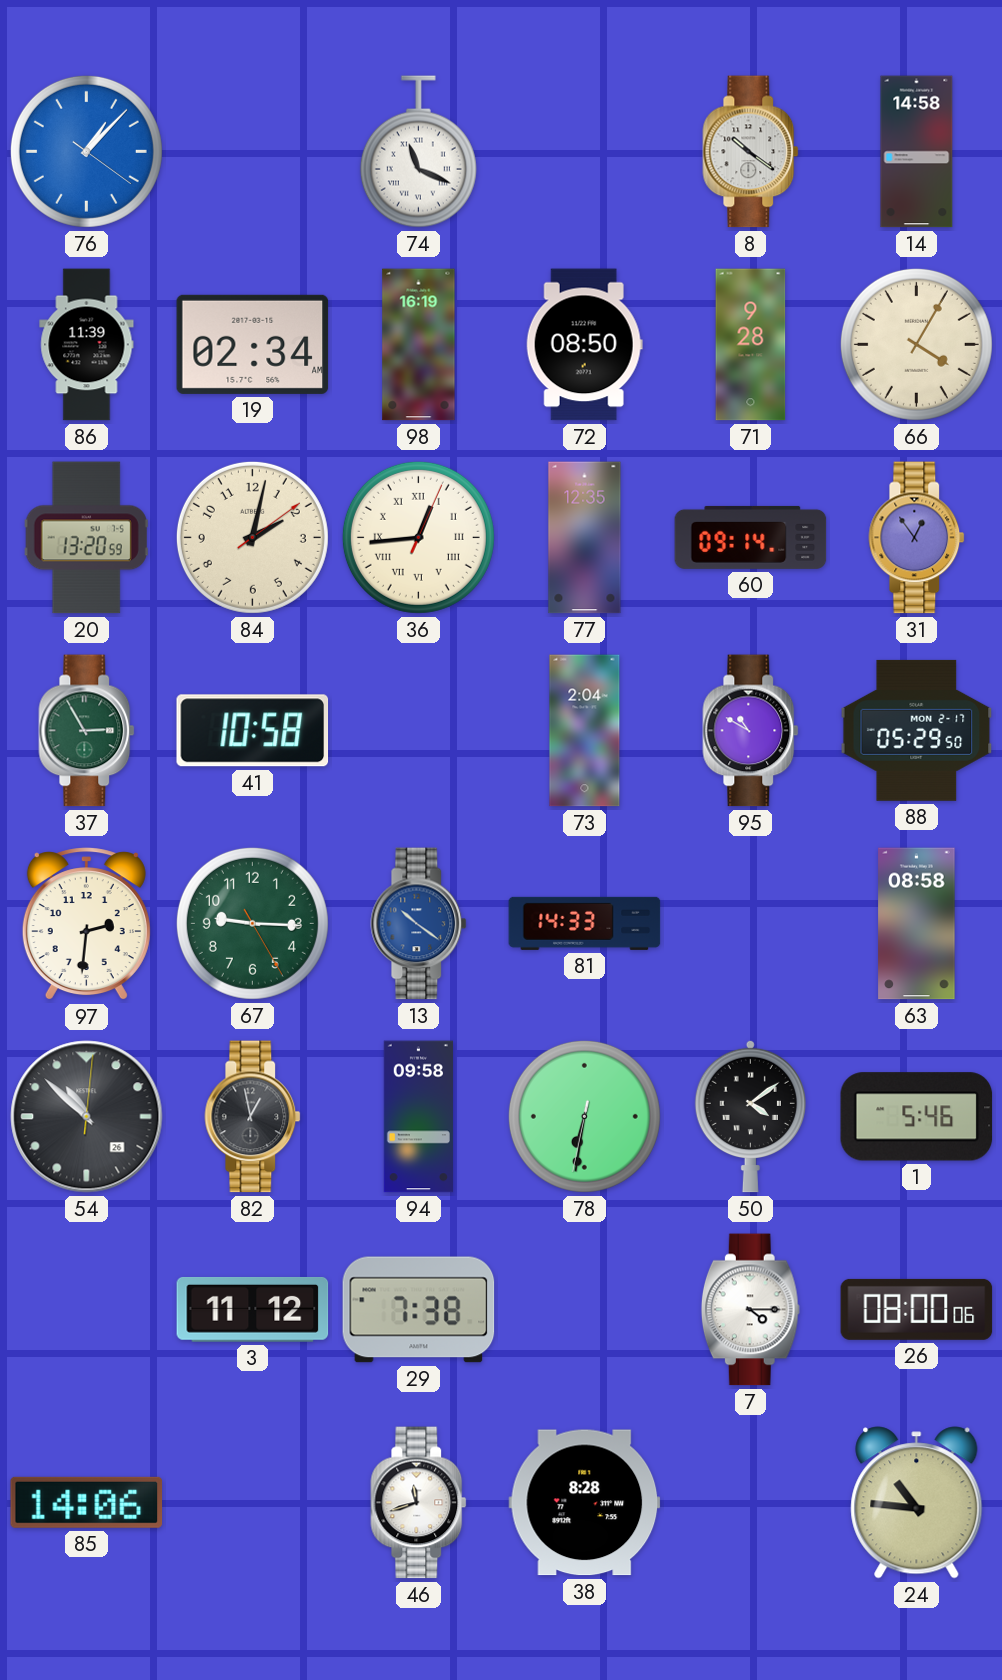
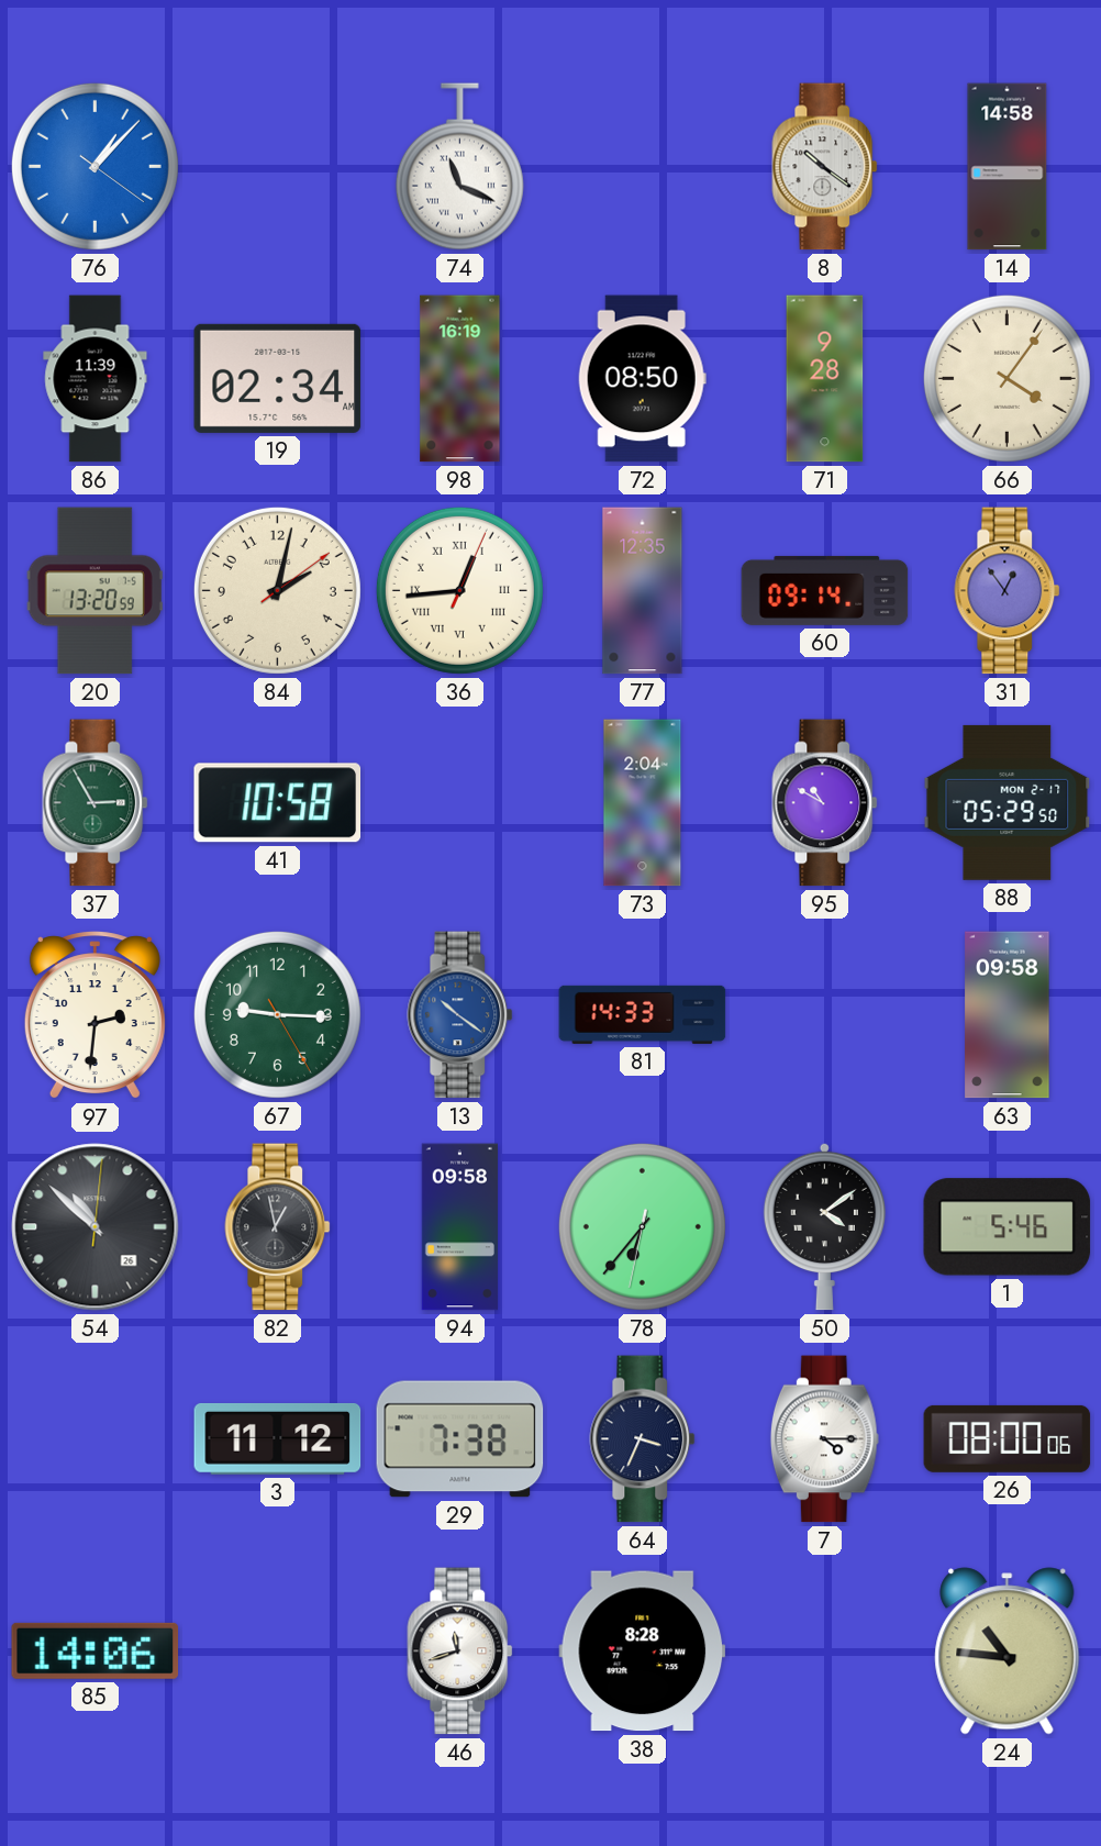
66: 4:05 -> 4:06 (1007, 378)
63: 08:58 -> 09:58 (1008, 1015)
78: 6:31 -> 6:36 (642, 1226)
64: none -> 3:34 (643, 1439)
